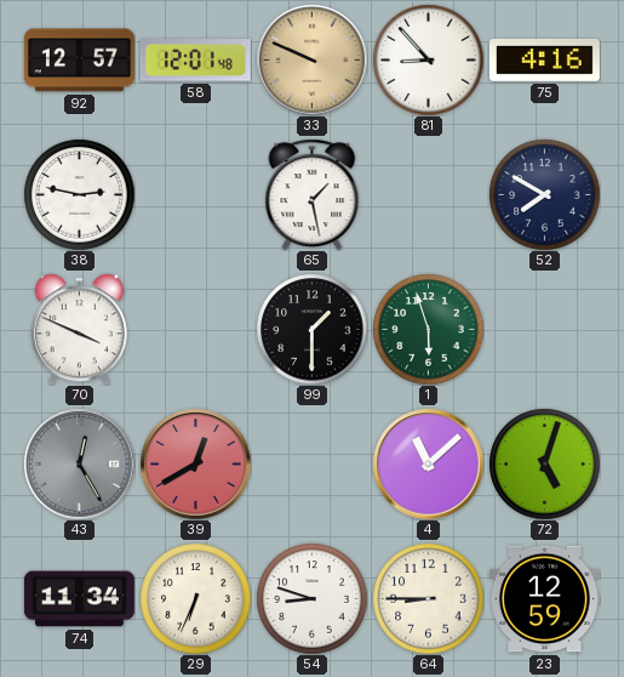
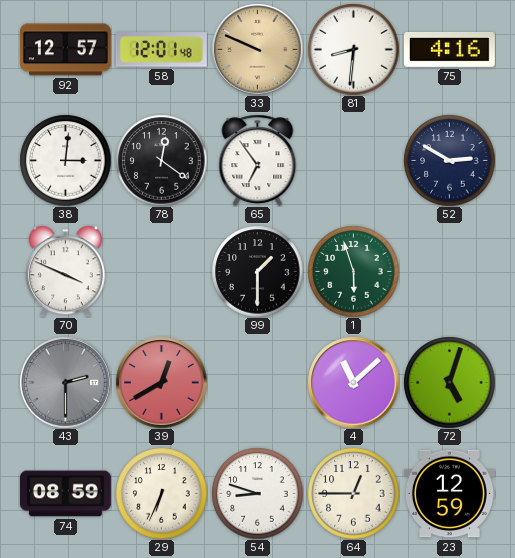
81: 8:53 -> 8:31 (353, 49)
38: 2:47 -> 3:01 (65, 160)
78: none -> 12:21 (161, 160)
65: 1:28 -> 6:54 (258, 160)
52: 7:50 -> 2:50 (449, 160)
43: 12:25 -> 2:30 (65, 382)
74: 11:34 -> 08:59 (65, 494)
64: 8:45 -> 12:45 (353, 493)
